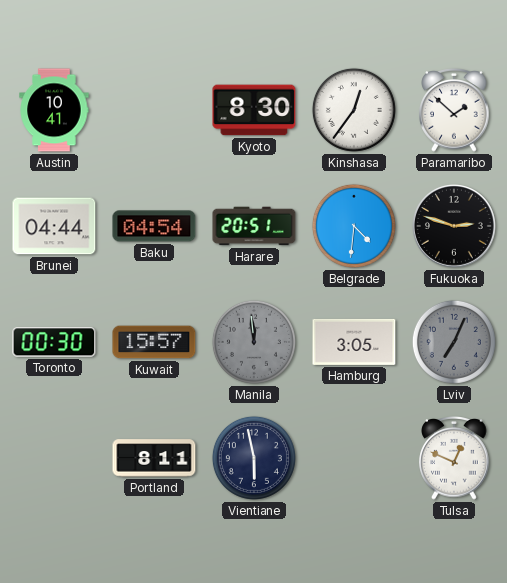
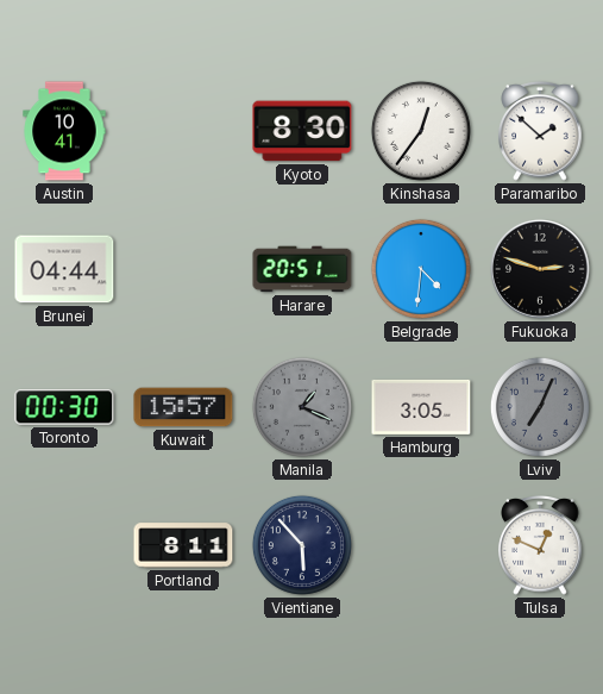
Baku: 04:54 -> none (154, 226)
Manila: 11:59 -> 1:19 (302, 407)
Vientiane: 5:58 -> 5:53 (302, 545)
